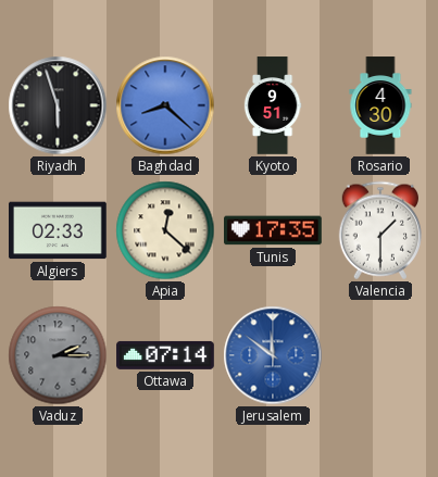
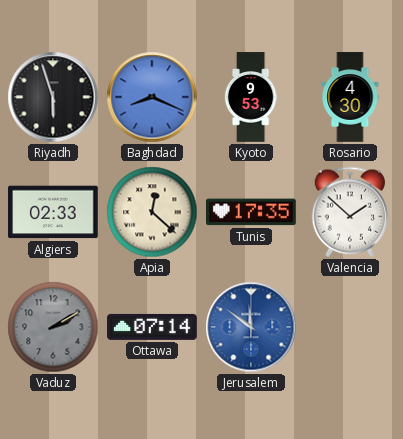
Baghdad: 8:22 -> 8:19 (152, 97)
Kyoto: 9:51 -> 9:53 (251, 97)
Valencia: 1:30 -> 1:52 (349, 212)
Vaduz: 2:15 -> 2:10 (53, 327)
